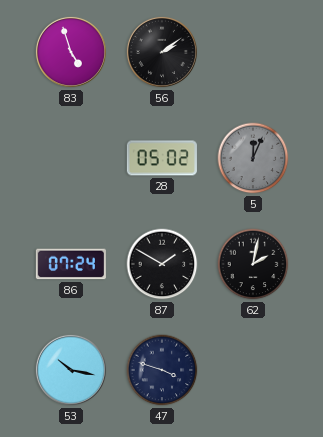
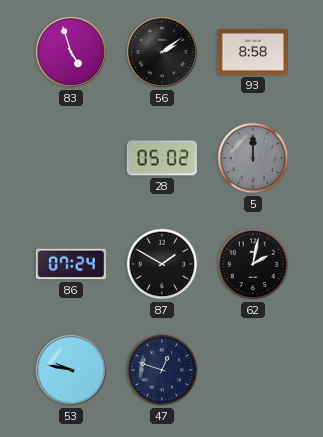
93: none -> 8:58 (253, 53)
5: 12:04 -> 12:00 (253, 158)
53: 10:17 -> 9:47 (71, 370)
47: 3:48 -> 12:48 (162, 370)
